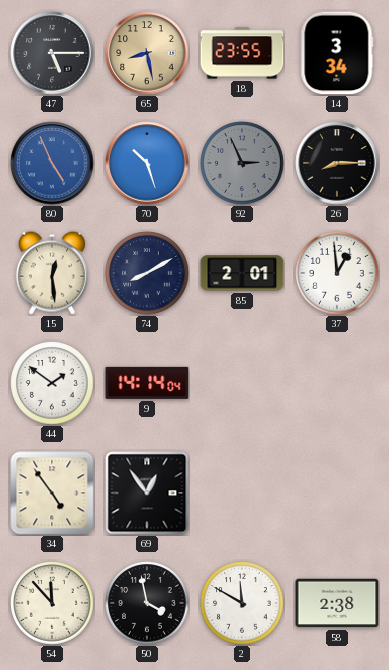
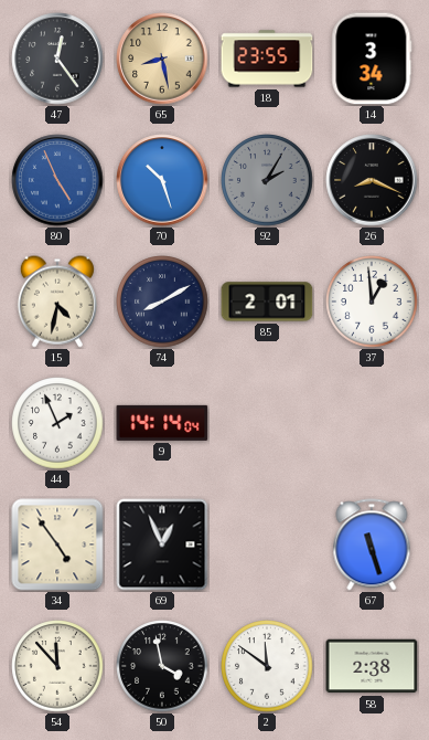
47: 5:15 -> 12:24 (57, 59)
92: 2:56 -> 2:05 (267, 180)
26: 8:15 -> 8:19 (372, 180)
15: 12:29 -> 4:32 (57, 302)
44: 1:51 -> 1:56 (57, 423)
69: 12:54 -> 12:56 (162, 545)
67: none -> 11:27 (372, 545)
2: 11:50 -> 11:51 (267, 666)
